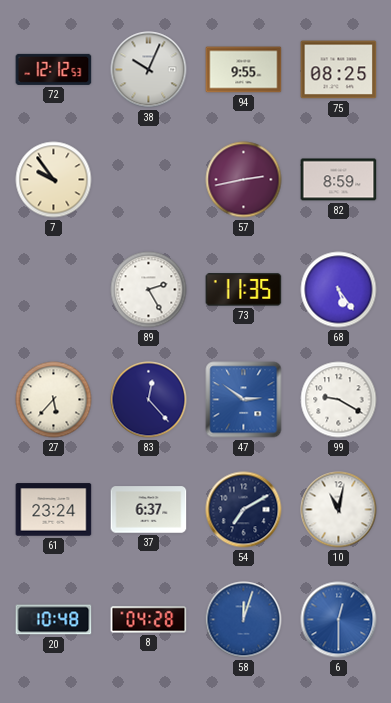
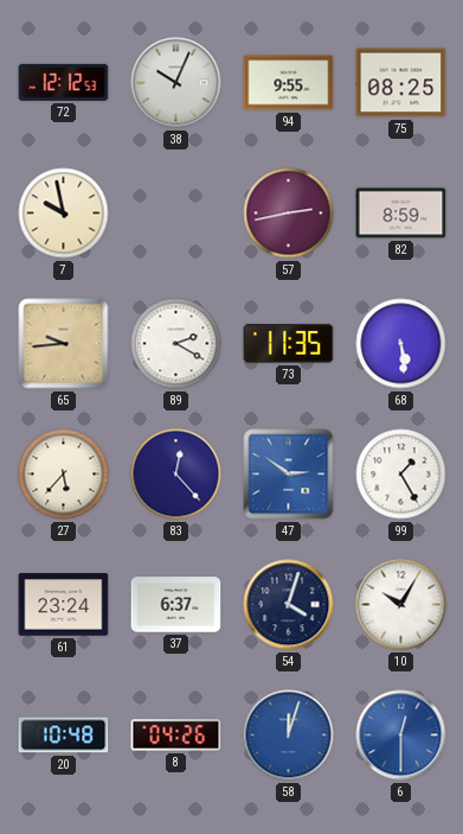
7: 9:54 -> 9:58 (64, 214)
65: none -> 9:44 (64, 344)
89: 2:25 -> 2:20 (176, 344)
68: 5:24 -> 5:29 (401, 344)
99: 9:20 -> 1:25 (401, 475)
54: 7:10 -> 4:03 (289, 605)
10: 11:02 -> 10:05 (401, 605)
8: 04:28 -> 04:26 (176, 736)
